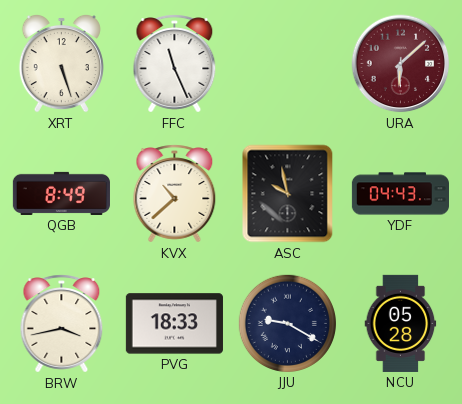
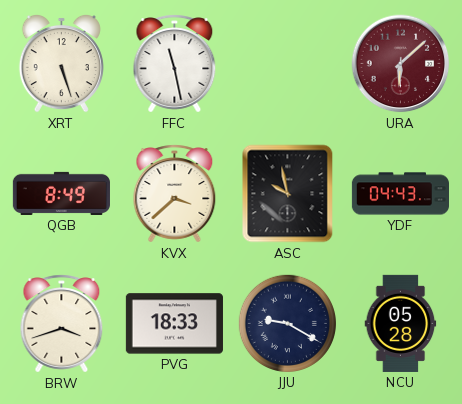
FFC: 11:26 -> 11:28 (175, 64)
KVX: 10:38 -> 3:38 (175, 194)
BRW: 3:43 -> 3:42 (62, 324)
